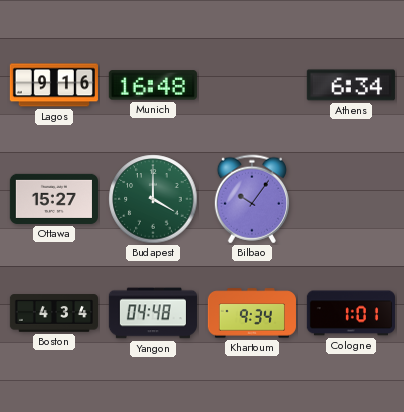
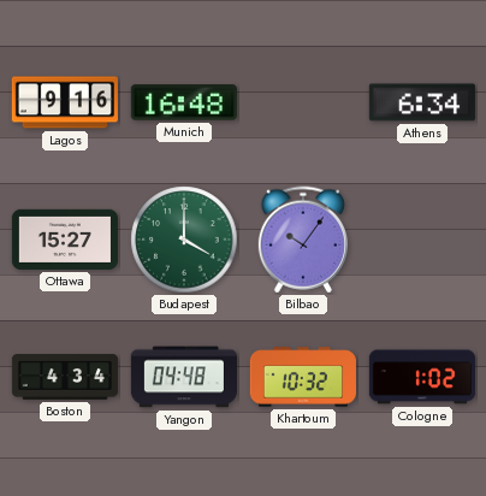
Khartoum: 9:34 -> 10:32 (303, 377)
Cologne: 1:01 -> 1:02 (422, 377)
